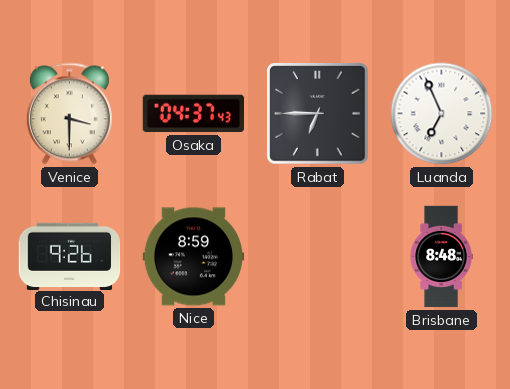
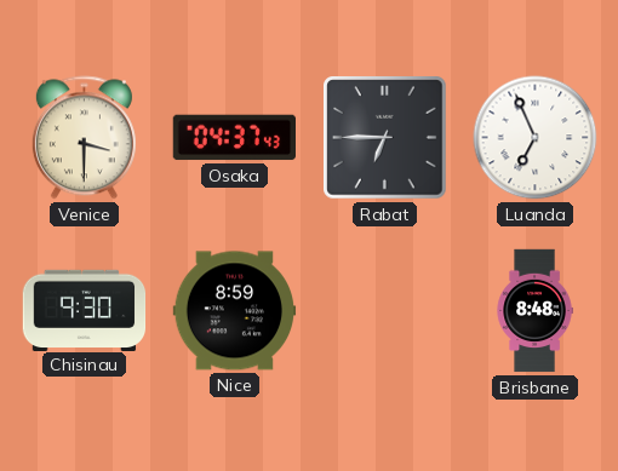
Chisinau: 9:26 -> 9:30 (85, 310)
